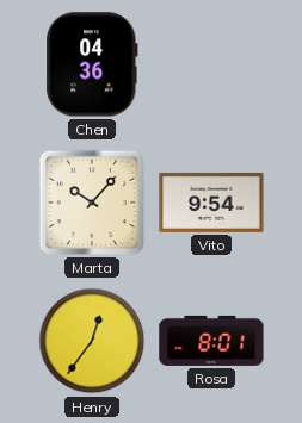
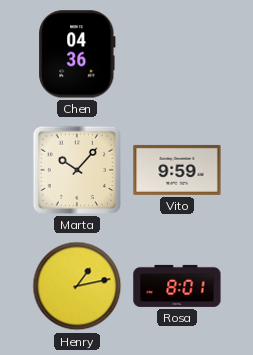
Vito: 9:54 -> 9:59 (177, 170)
Henry: 12:36 -> 1:13 (77, 286)
